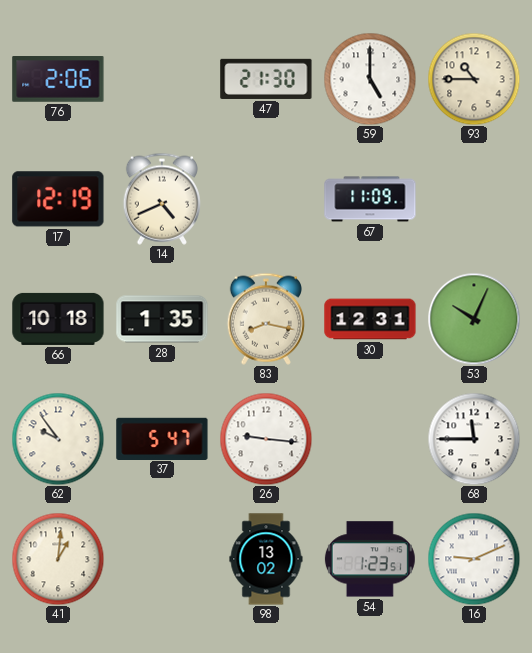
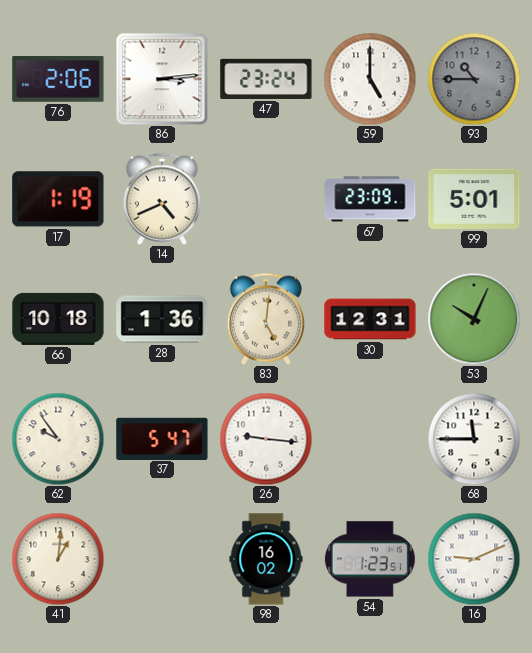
86: none -> 3:14 (162, 79)
47: 21:30 -> 23:24 (266, 79)
93 dial: cream -> grey (474, 79)
17: 12:19 -> 1:19 (58, 199)
67: 11:09 -> 23:09 (370, 199)
99: none -> 5:01 (474, 199)
28: 1:35 -> 1:36 (162, 319)
83: 8:17 -> 5:01 (266, 319)
98: 13:02 -> 16:02 (266, 559)
